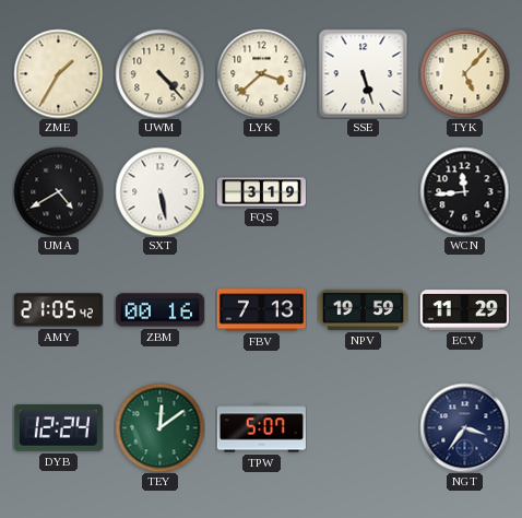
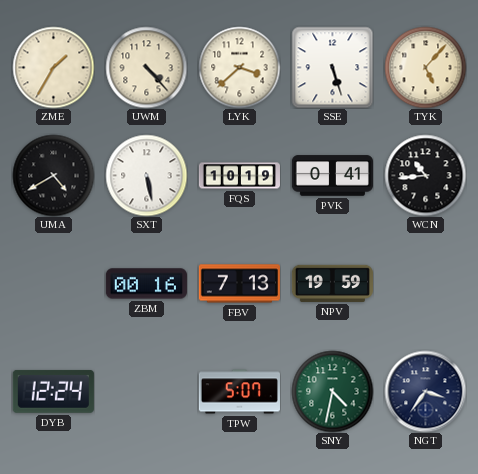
FQS: 3:19 -> 10:19 (239, 176)
PVK: none -> 0:41 (332, 176)
WCN: 11:44 -> 10:44 (425, 175)
AMY: 21:05 -> none (58, 310)
ECV: 11:29 -> none (464, 310)
TEY: 12:09 -> none (159, 427)
SNY: none -> 4:32 (332, 391)
